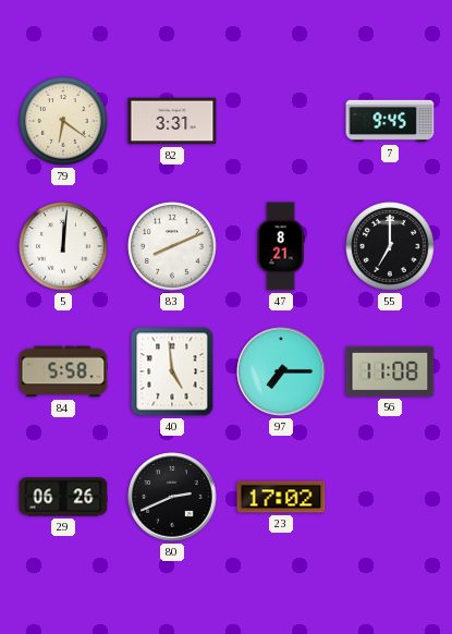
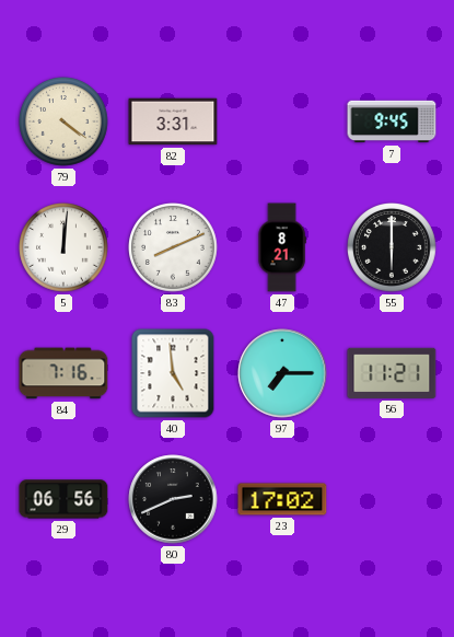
79: 6:21 -> 4:21 (65, 123)
55: 7:00 -> 6:00 (393, 248)
84: 5:58 -> 7:16 (63, 373)
56: 11:08 -> 11:21 (392, 373)
29: 06:26 -> 06:56 (63, 499)
